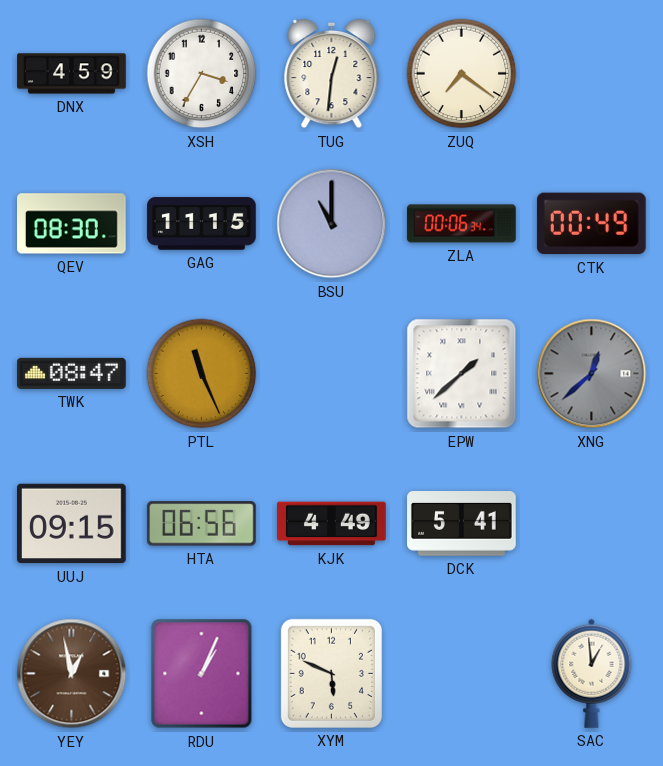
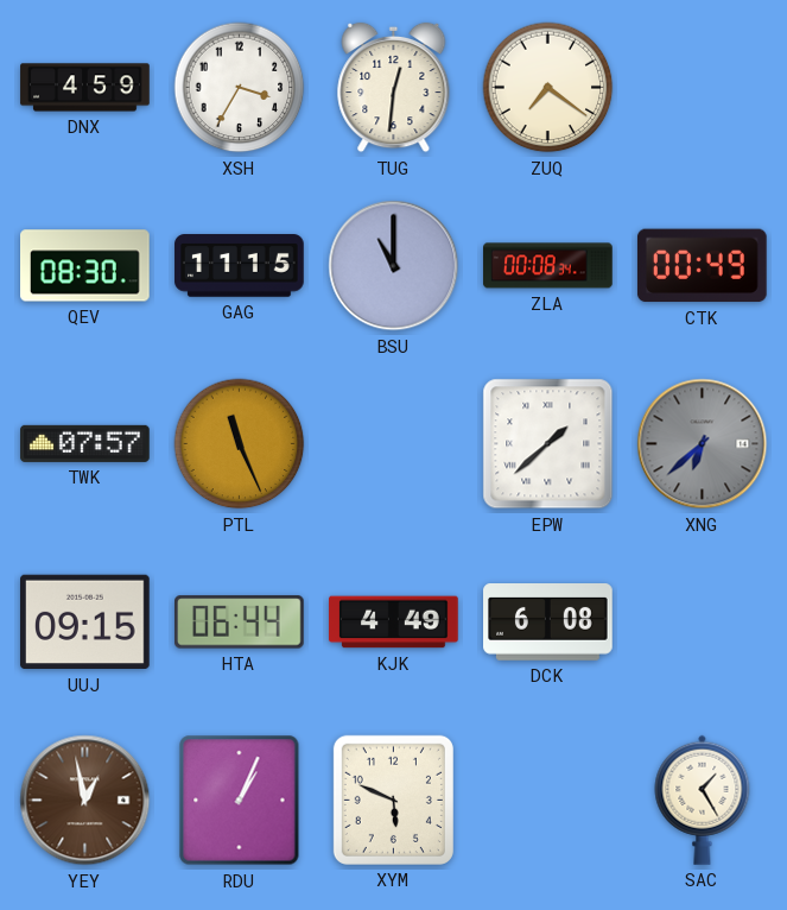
ZLA: 00:06 -> 00:08 (548, 266)
TWK: 08:47 -> 07:57 (85, 443)
XNG: 12:38 -> 6:38 (703, 444)
HTA: 06:56 -> 06:44 (240, 623)
DCK: 5:41 -> 6:08 (548, 623)
SAC: 12:59 -> 1:25 (703, 800)
